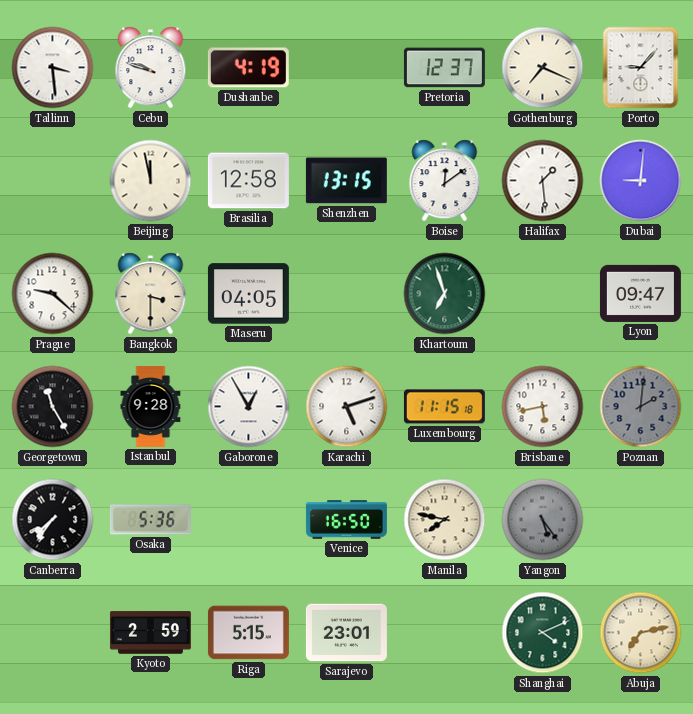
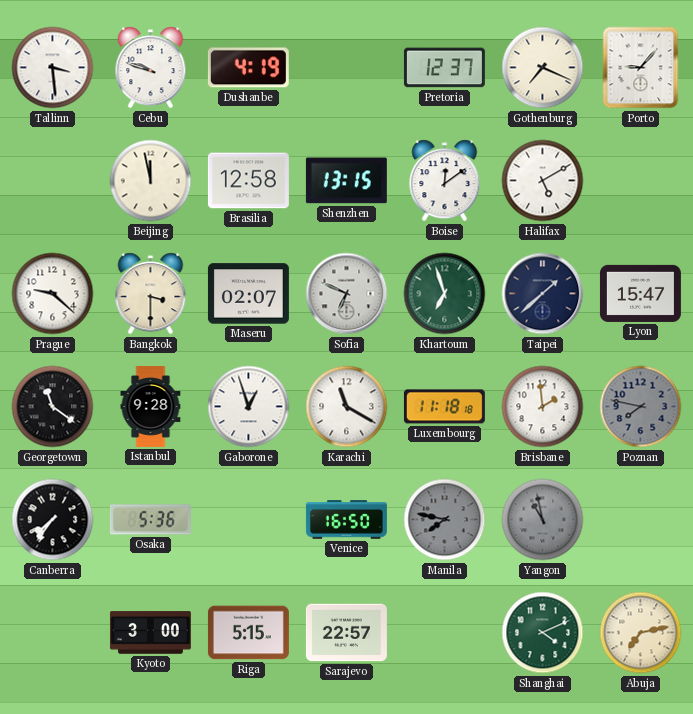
Halifax: 1:29 -> 5:10 (543, 181)
Dubai: 9:01 -> none (641, 181)
Maseru: 04:05 -> 02:07 (248, 294)
Sofia: none -> 6:49 (347, 294)
Taipei: none -> 1:38 (543, 294)
Lyon: 09:47 -> 15:47 (640, 293)
Georgetown: 11:25 -> 11:21 (53, 407)
Gaborone: 12:55 -> 12:57 (249, 407)
Karachi: 5:12 -> 11:20 (347, 407)
Luxembourg: 11:15 -> 11:18 (444, 407)
Brisbane: 5:43 -> 1:59 (543, 407)
Poznan: 2:01 -> 7:47 (641, 407)
Manila dial: cream -> grey (445, 520)
Yangon: 5:24 -> 10:58 (543, 520)
Kyoto: 2:59 -> 3:00 (150, 633)
Sarajevo: 23:01 -> 22:57 (346, 633)
